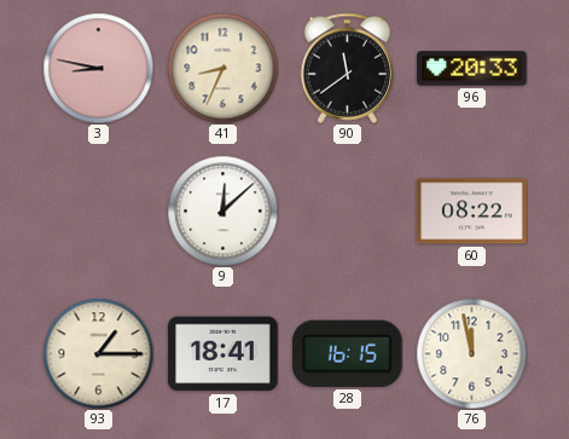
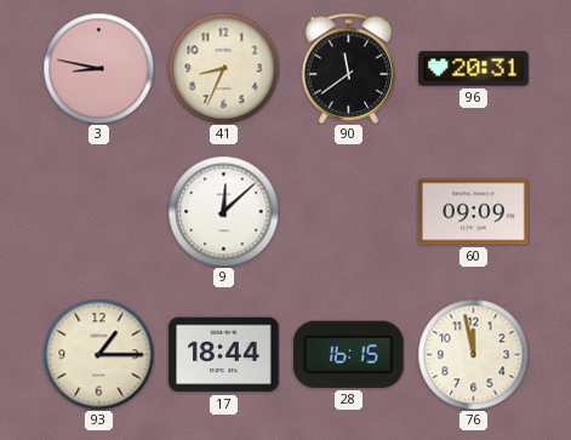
96: 20:33 -> 20:31 (474, 69)
60: 08:22 -> 09:09 (474, 212)
17: 18:41 -> 18:44 (224, 355)
